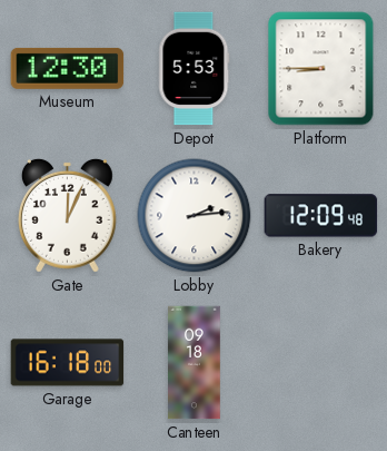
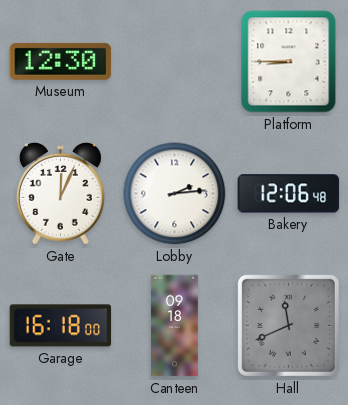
Depot: 5:53 -> none (195, 69)
Bakery: 12:09 -> 12:06 (289, 194)
Hall: none -> 11:41 (288, 325)
